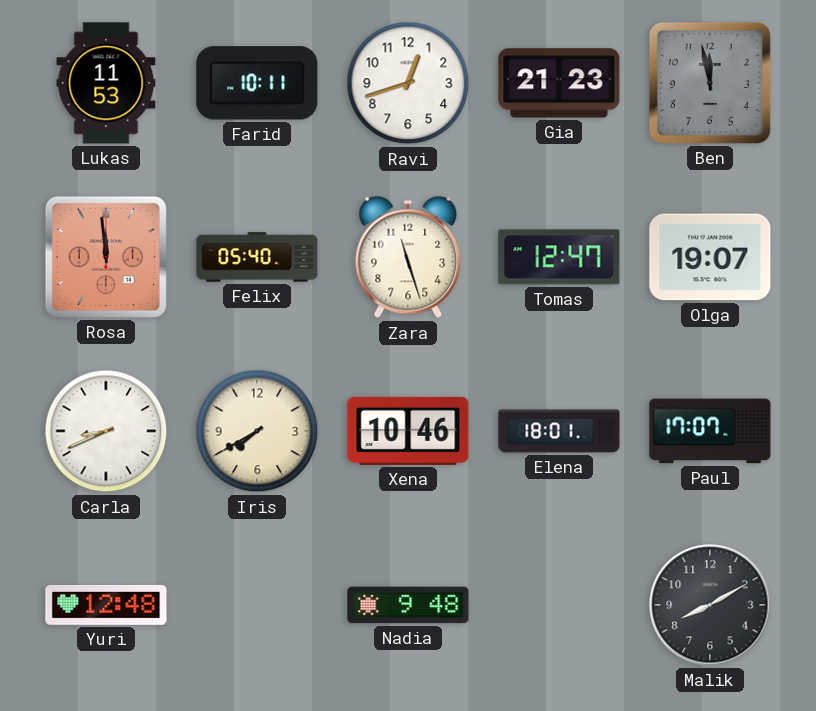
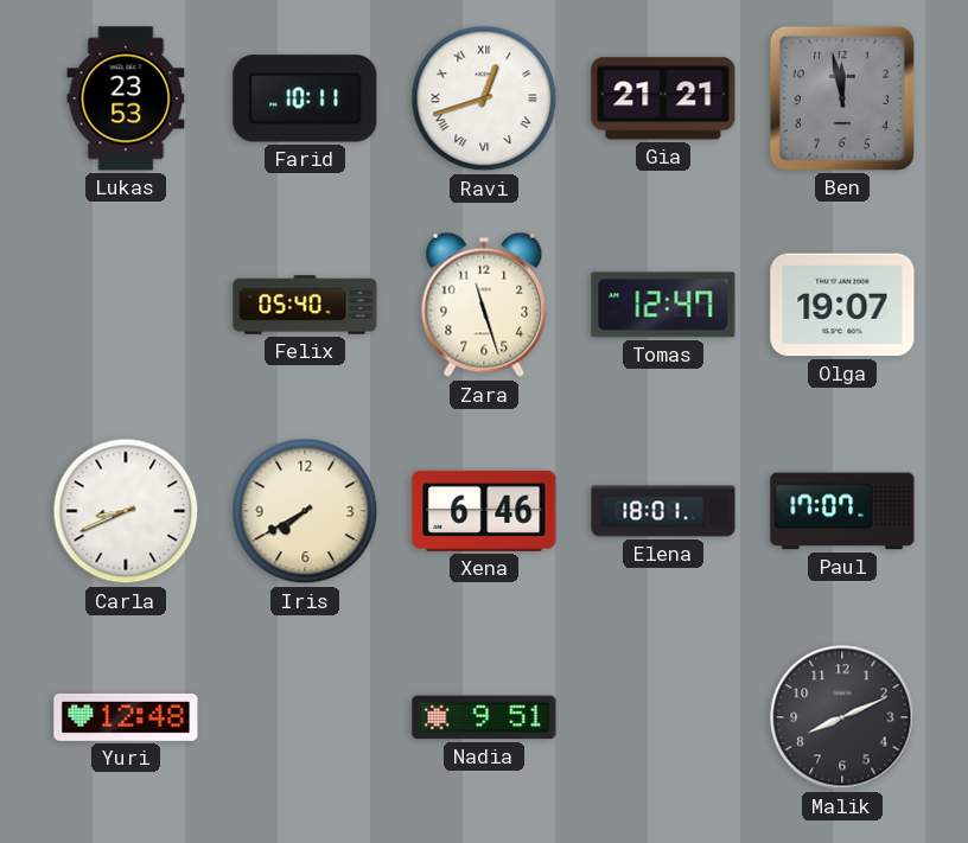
Lukas: 11:53 -> 23:53 (126, 98)
Ravi numerals: Arabic -> Roman (484, 98)
Gia: 21:23 -> 21:21 (663, 98)
Rosa: 11:59 -> none (106, 257)
Xena: 10:46 -> 6:46 (484, 511)
Nadia: 9:48 -> 9:51 (484, 717)
Malik: 8:10 -> 8:11 (842, 717)
